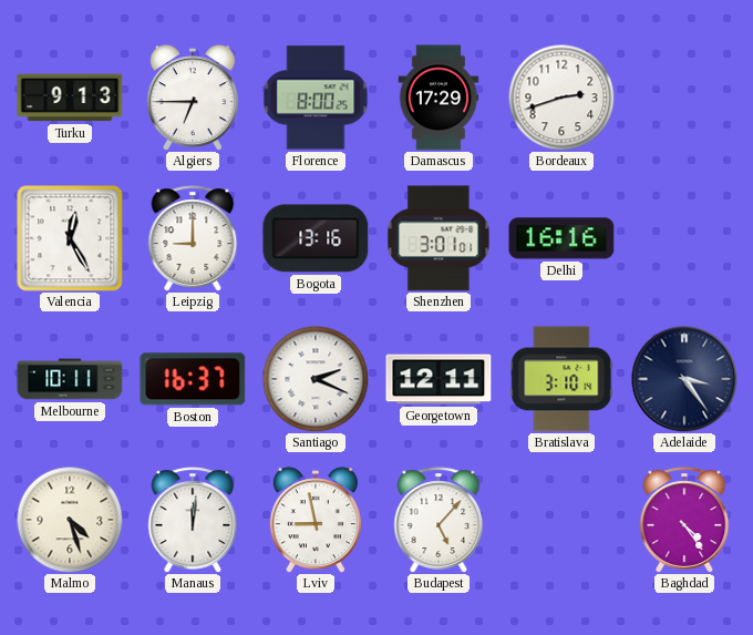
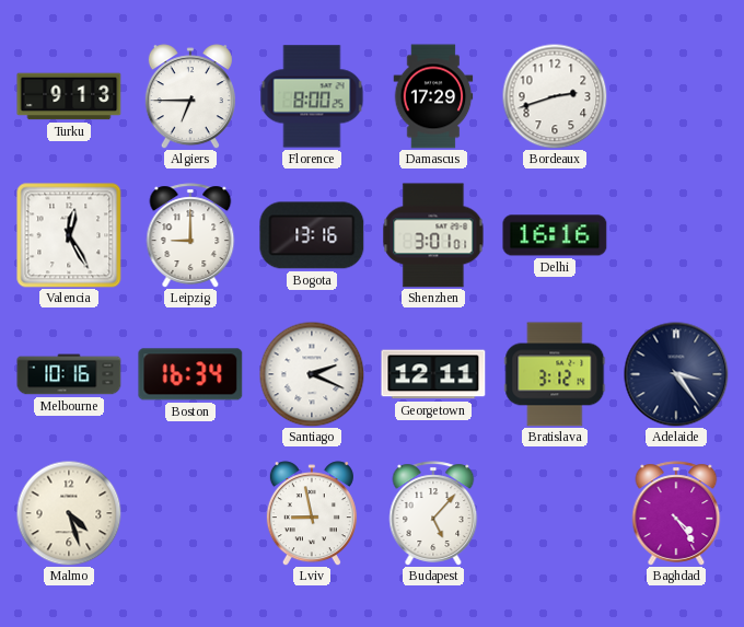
Melbourne: 10:11 -> 10:16 (69, 374)
Boston: 16:37 -> 16:34 (190, 374)
Bratislava: 3:10 -> 3:12 (555, 374)
Manaus: 12:01 -> none (193, 520)
